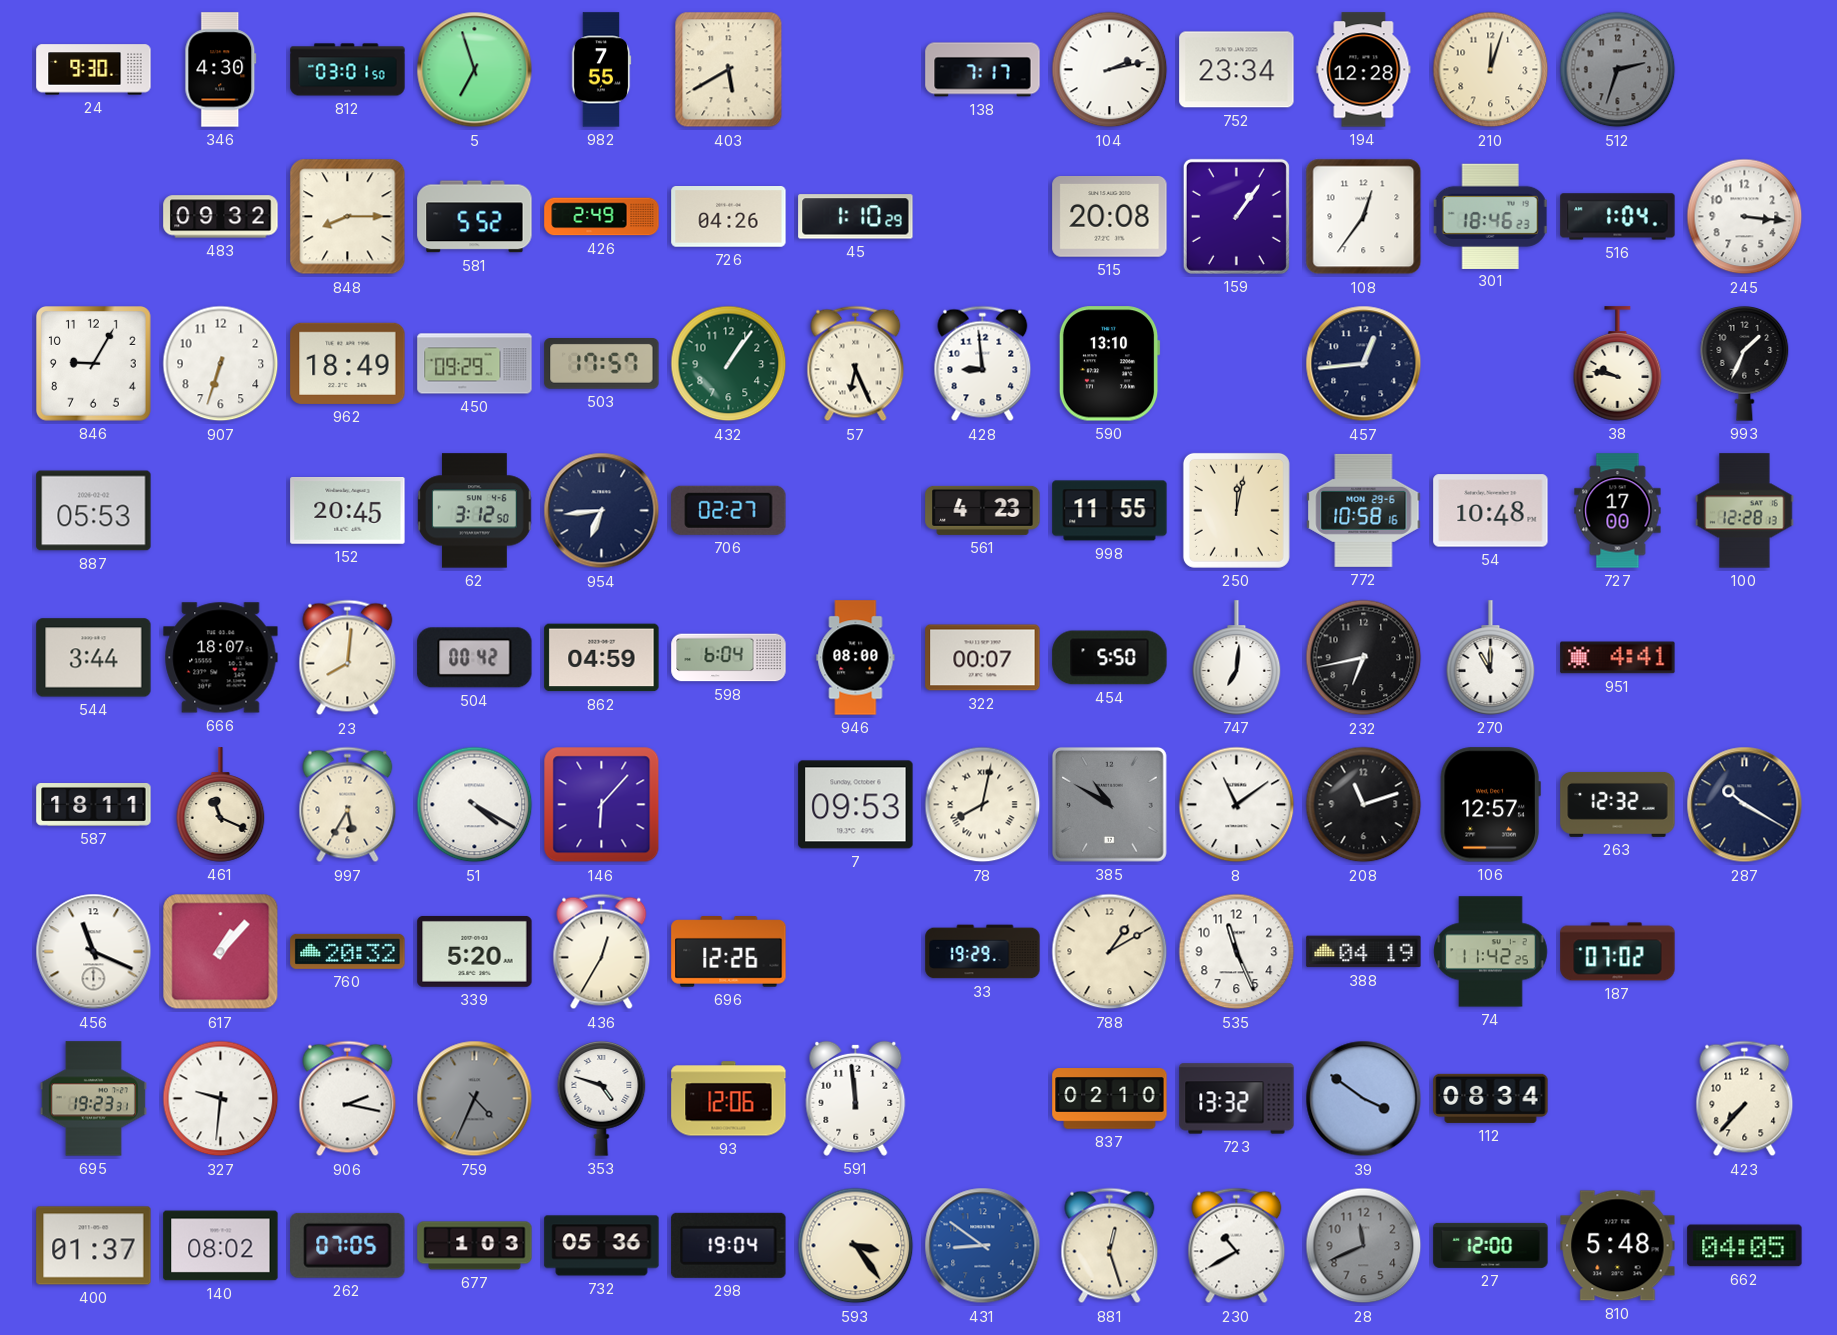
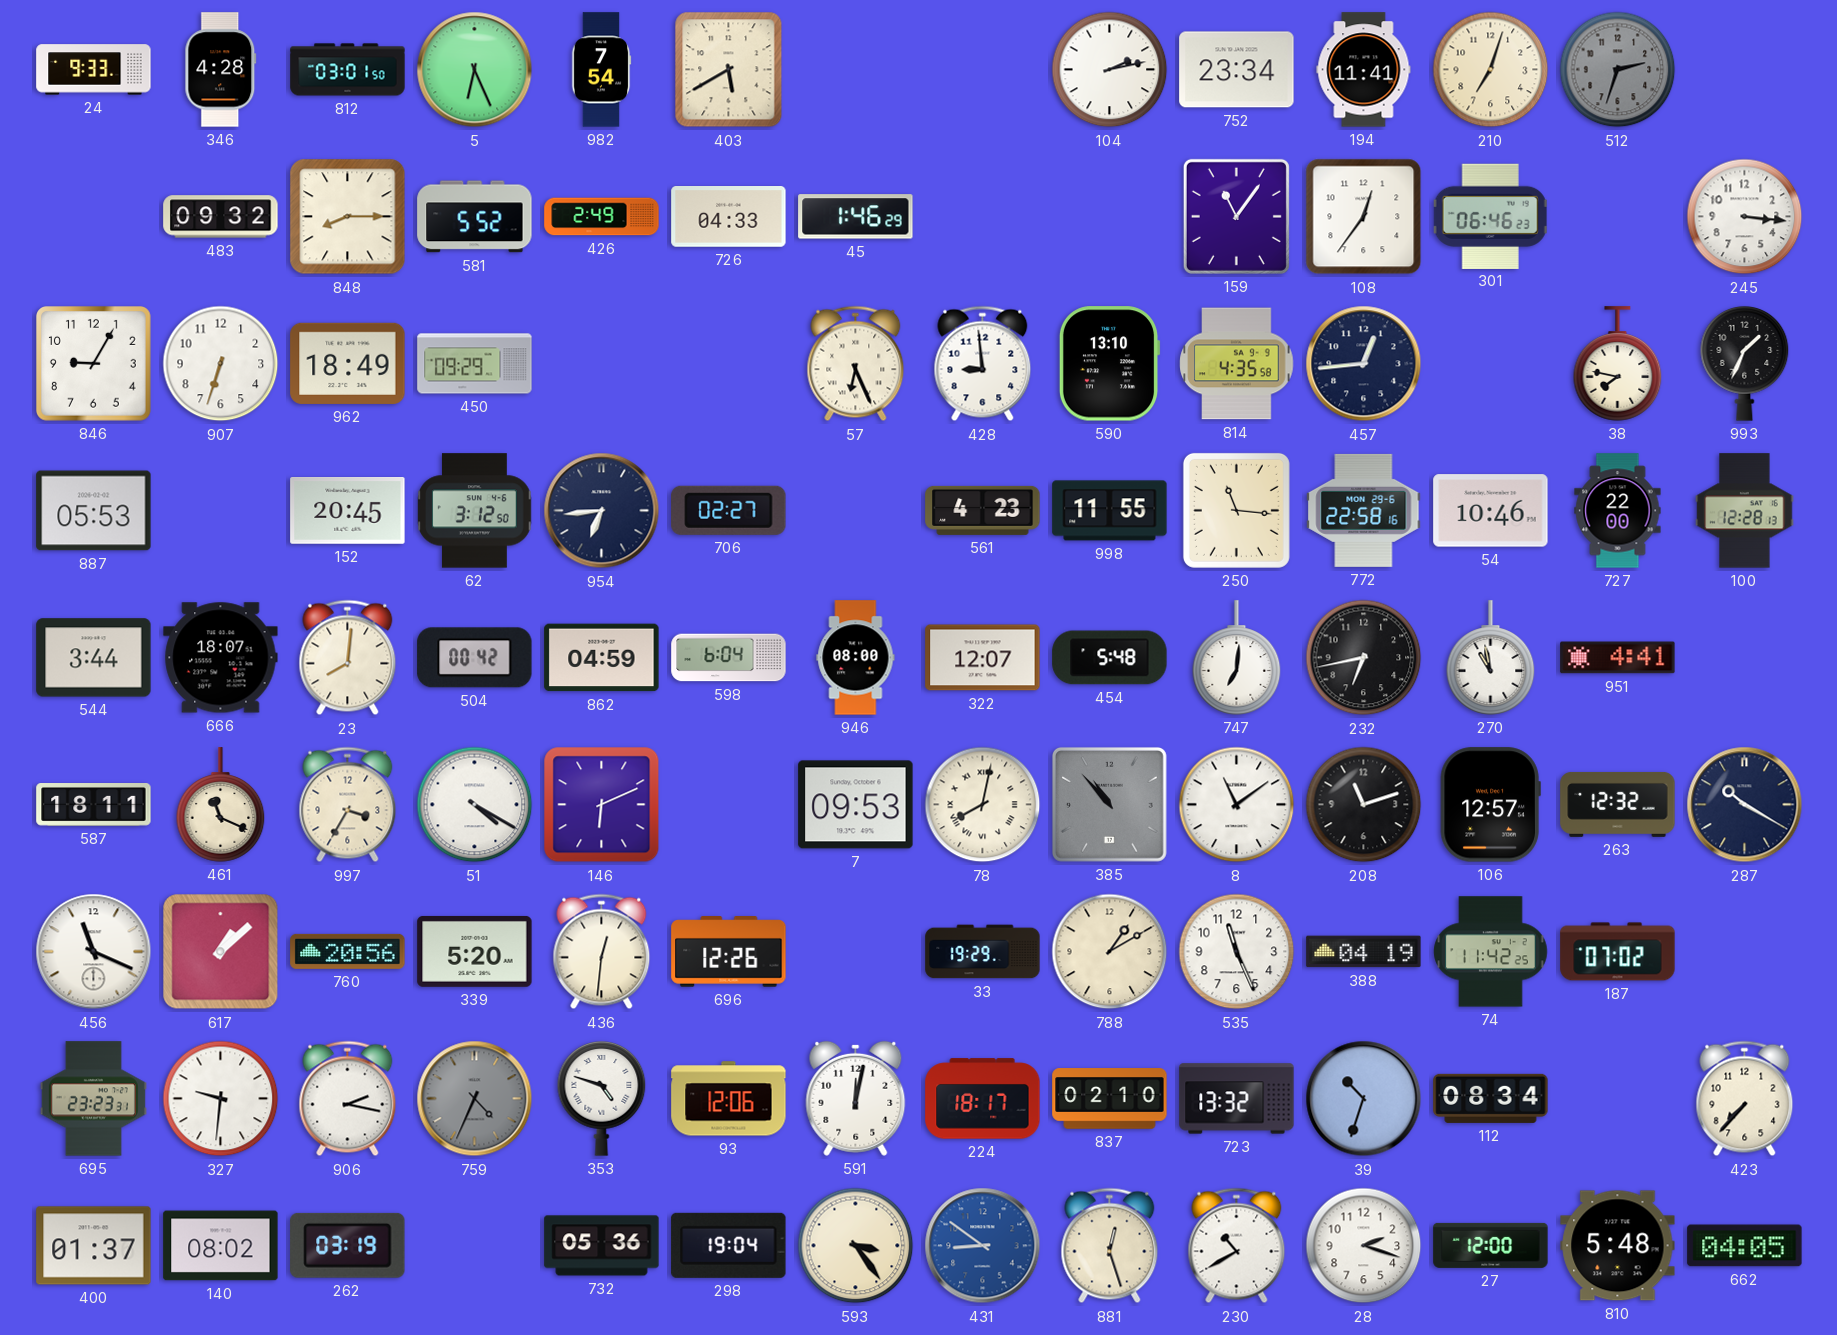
24: 9:30 -> 9:33 (94, 70)
346: 4:30 -> 4:28 (221, 70)
5: 6:57 -> 6:26 (475, 70)
982: 7:55 -> 7:54 (601, 70)
138: 7:17 -> none (983, 70)
194: 12:28 -> 11:41 (1364, 70)
210: 12:03 -> 7:03 (1491, 70)
726: 04:26 -> 04:33 (729, 217)
45: 1:10 -> 1:46 (856, 217)
515: 20:08 -> none (1110, 217)
159: 1:06 -> 11:06 (1236, 216)
301: 18:46 -> 06:46 (1490, 216)
516: 1:04 -> none (1618, 217)
503: 17:57 -> none (602, 364)
432: 1:06 -> none (729, 364)
814: none -> 4:35 (1237, 364)
38: 9:47 -> 7:47 (1618, 364)
250: 12:02 -> 11:16 (1236, 510)
772: 10:58 -> 22:58 (1364, 510)
54: 10:48 -> 10:46 (1491, 511)
727: 17:00 -> 22:00 (1618, 511)
322: 00:07 -> 12:07 (983, 658)
454: 5:50 -> 5:48 (1110, 658)
270: 11:00 -> 10:58 (1491, 658)
997: 5:35 -> 3:35 (348, 805)
146: 6:07 -> 6:11 (602, 805)
385: 10:50 -> 10:53 (1109, 804)
617: 1:07 -> 1:08 (221, 952)
760: 20:32 -> 20:56 (348, 951)
436: 12:35 -> 12:31 (602, 952)
695: 19:23 -> 23:23 (93, 1099)
591: 11:59 -> 12:02 (856, 1098)
224: none -> 18:17 (983, 1099)
39: 3:51 -> 10:33 (1364, 1099)
262: 07:05 -> 03:19 (348, 1245)
677: 1:03 -> none (475, 1246)
28: 11:41 -> 2:18 (1364, 1246)
28 dial: grey -> white (1364, 1246)
